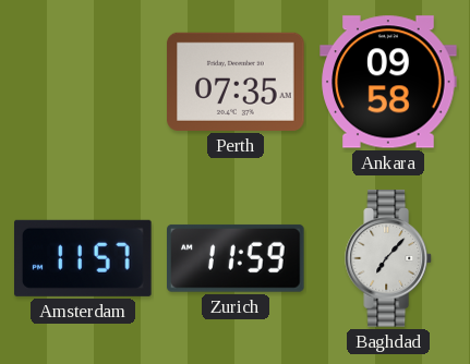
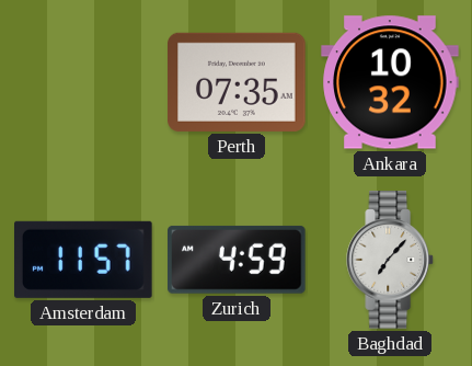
Ankara: 09:58 -> 10:32 (390, 82)
Zurich: 11:59 -> 4:59 (238, 260)
